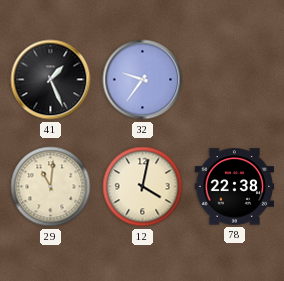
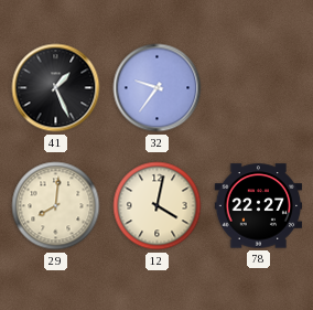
29: 11:01 -> 8:01 (56, 206)
78: 22:38 -> 22:27 (259, 206)
